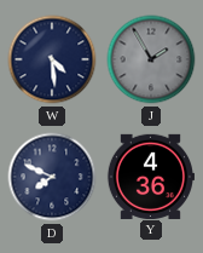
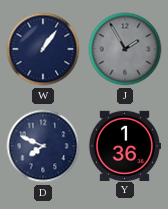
W: 4:29 -> 1:06 (43, 49)
Y: 4:36 -> 1:36 (124, 145)
